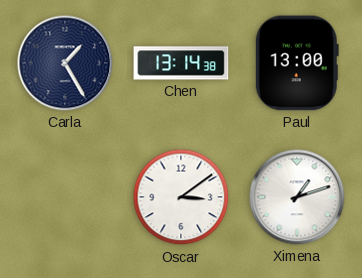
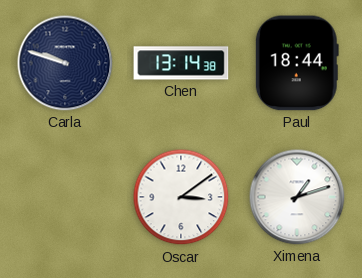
Carla: 1:25 -> 9:48 (65, 63)
Paul: 13:00 -> 18:44 (297, 63)
